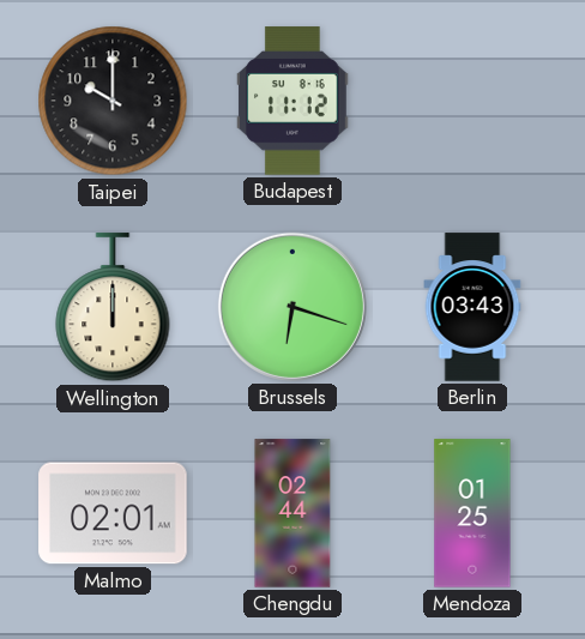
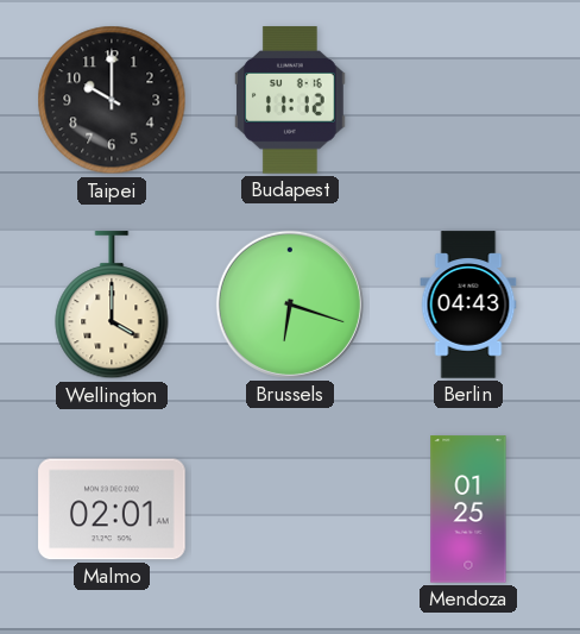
Wellington: 12:00 -> 4:00 (112, 306)
Berlin: 03:43 -> 04:43 (468, 305)
Chengdu: 02:44 -> none (292, 513)
